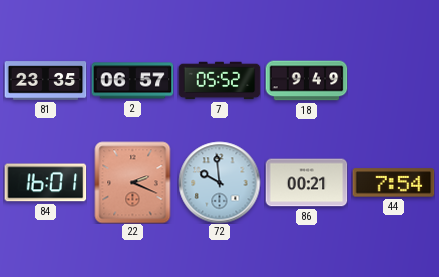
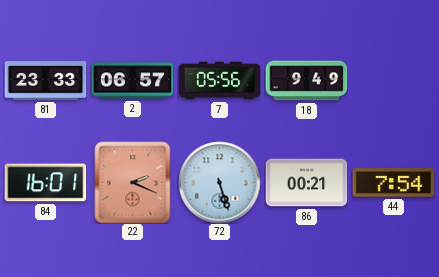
81: 23:35 -> 23:33 (45, 81)
7: 05:52 -> 05:56 (219, 81)
72: 9:59 -> 5:27 (219, 182)
